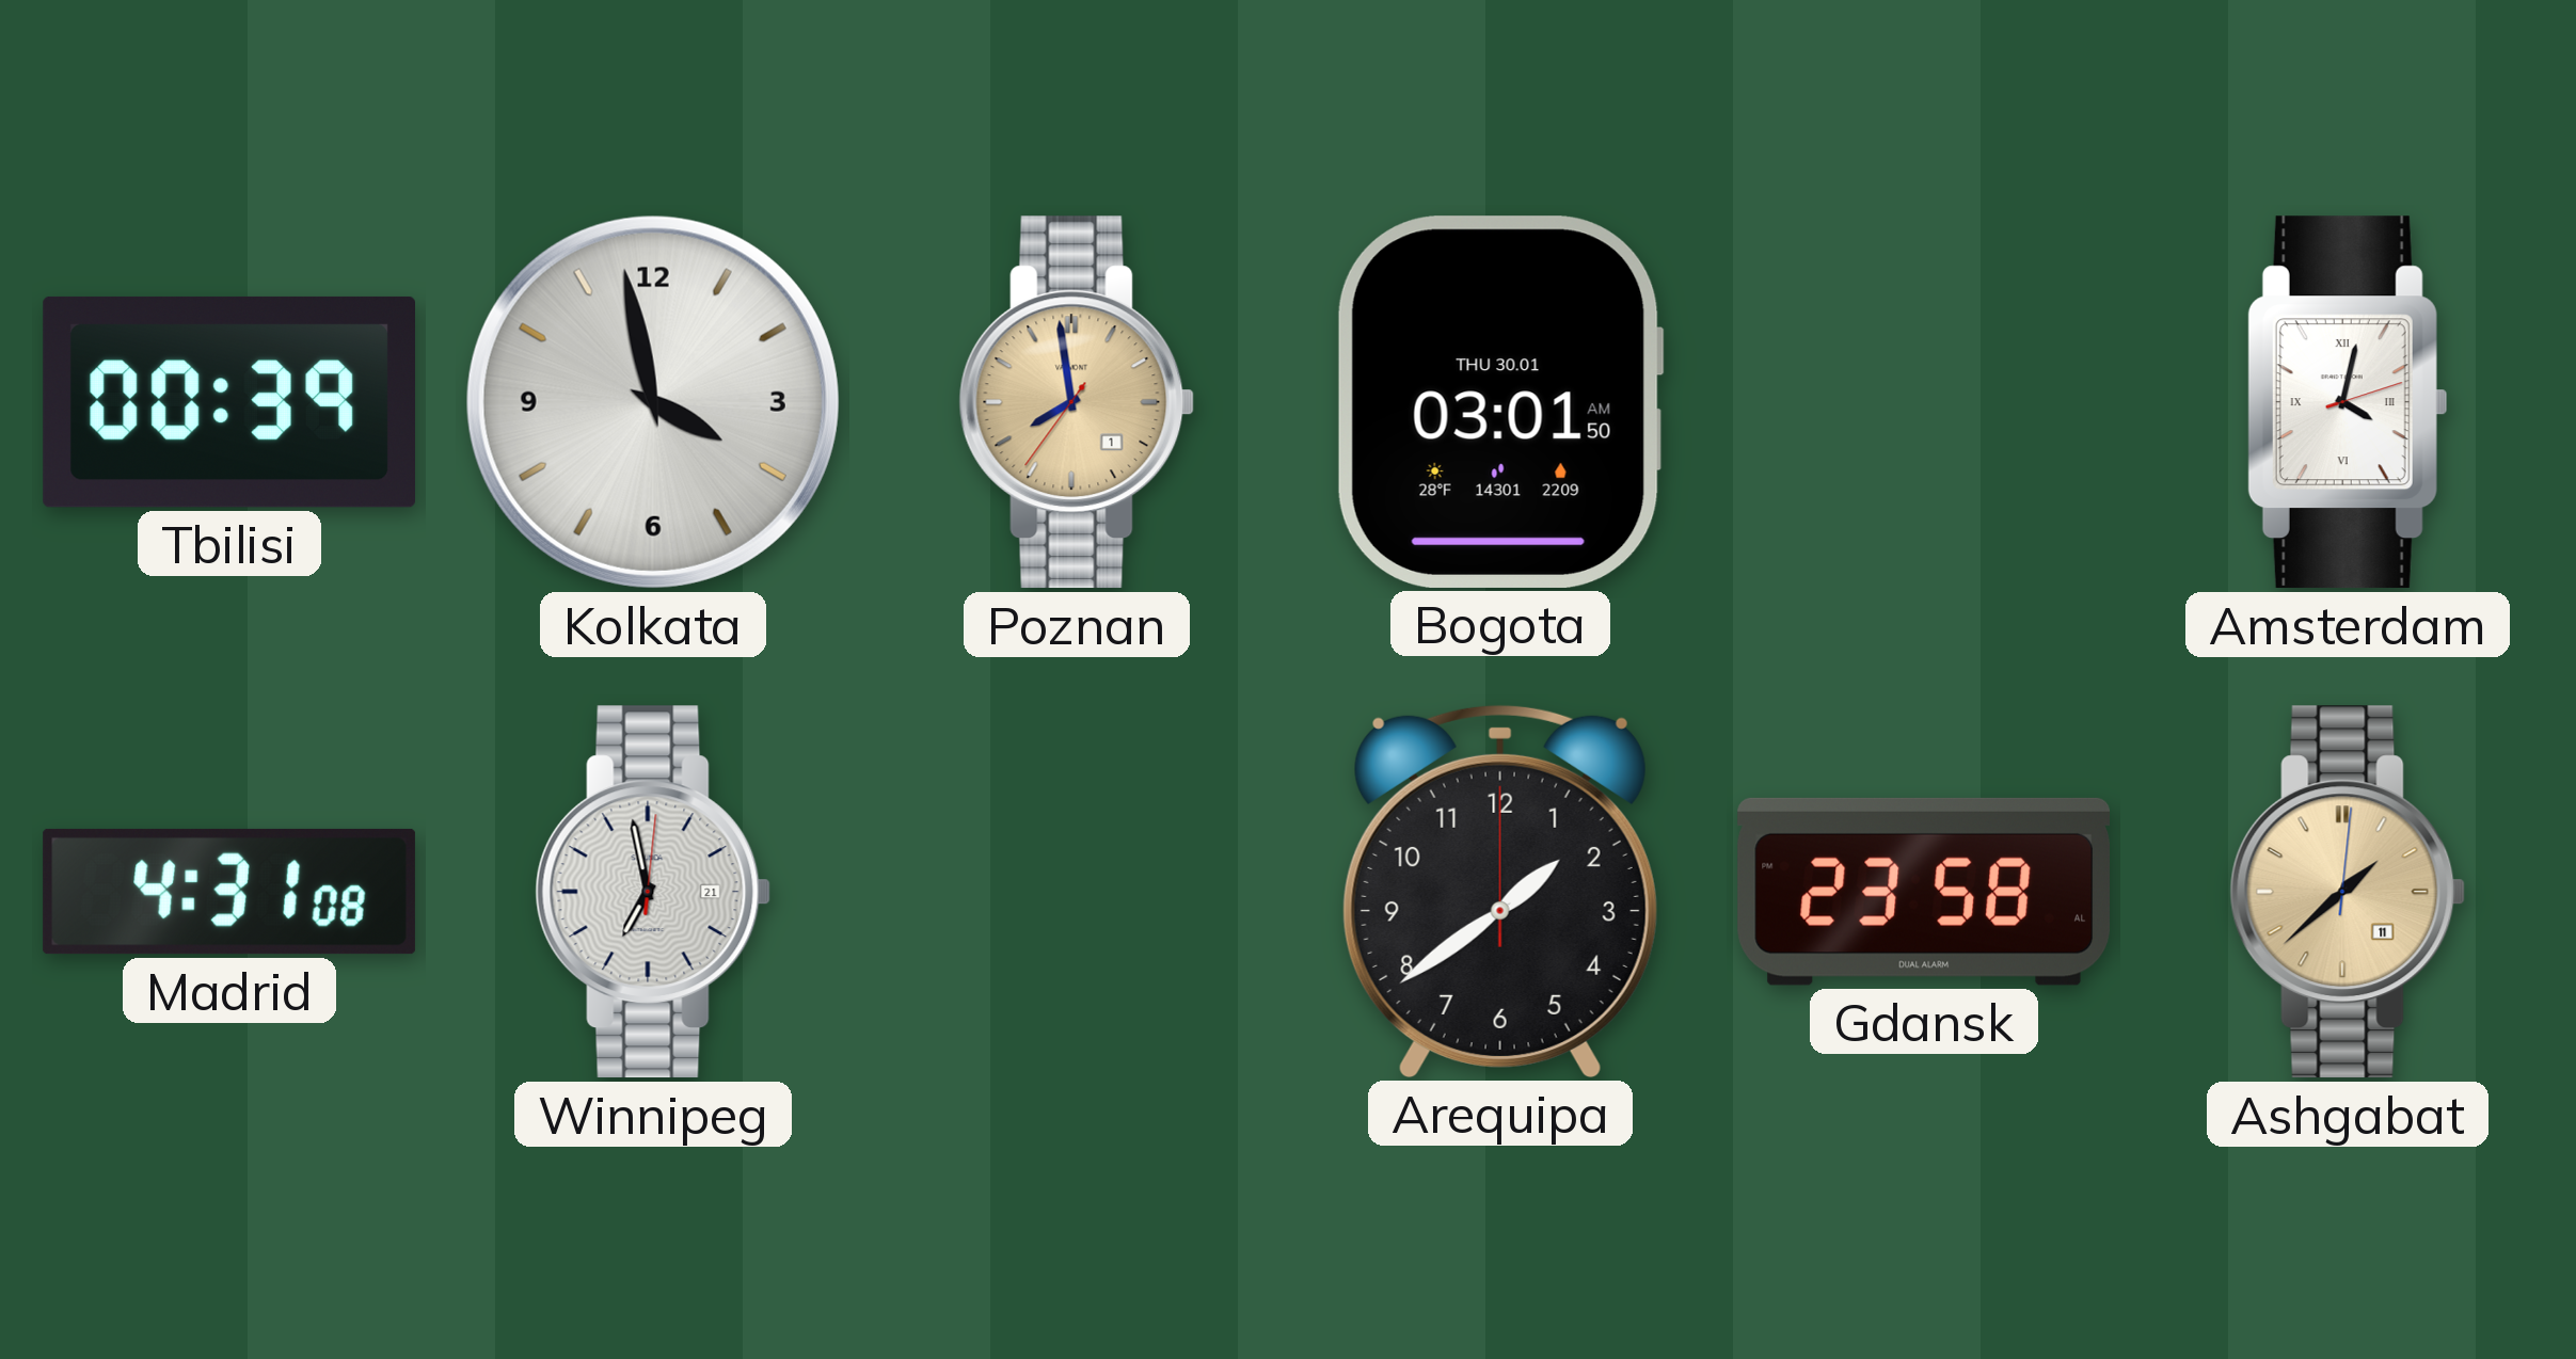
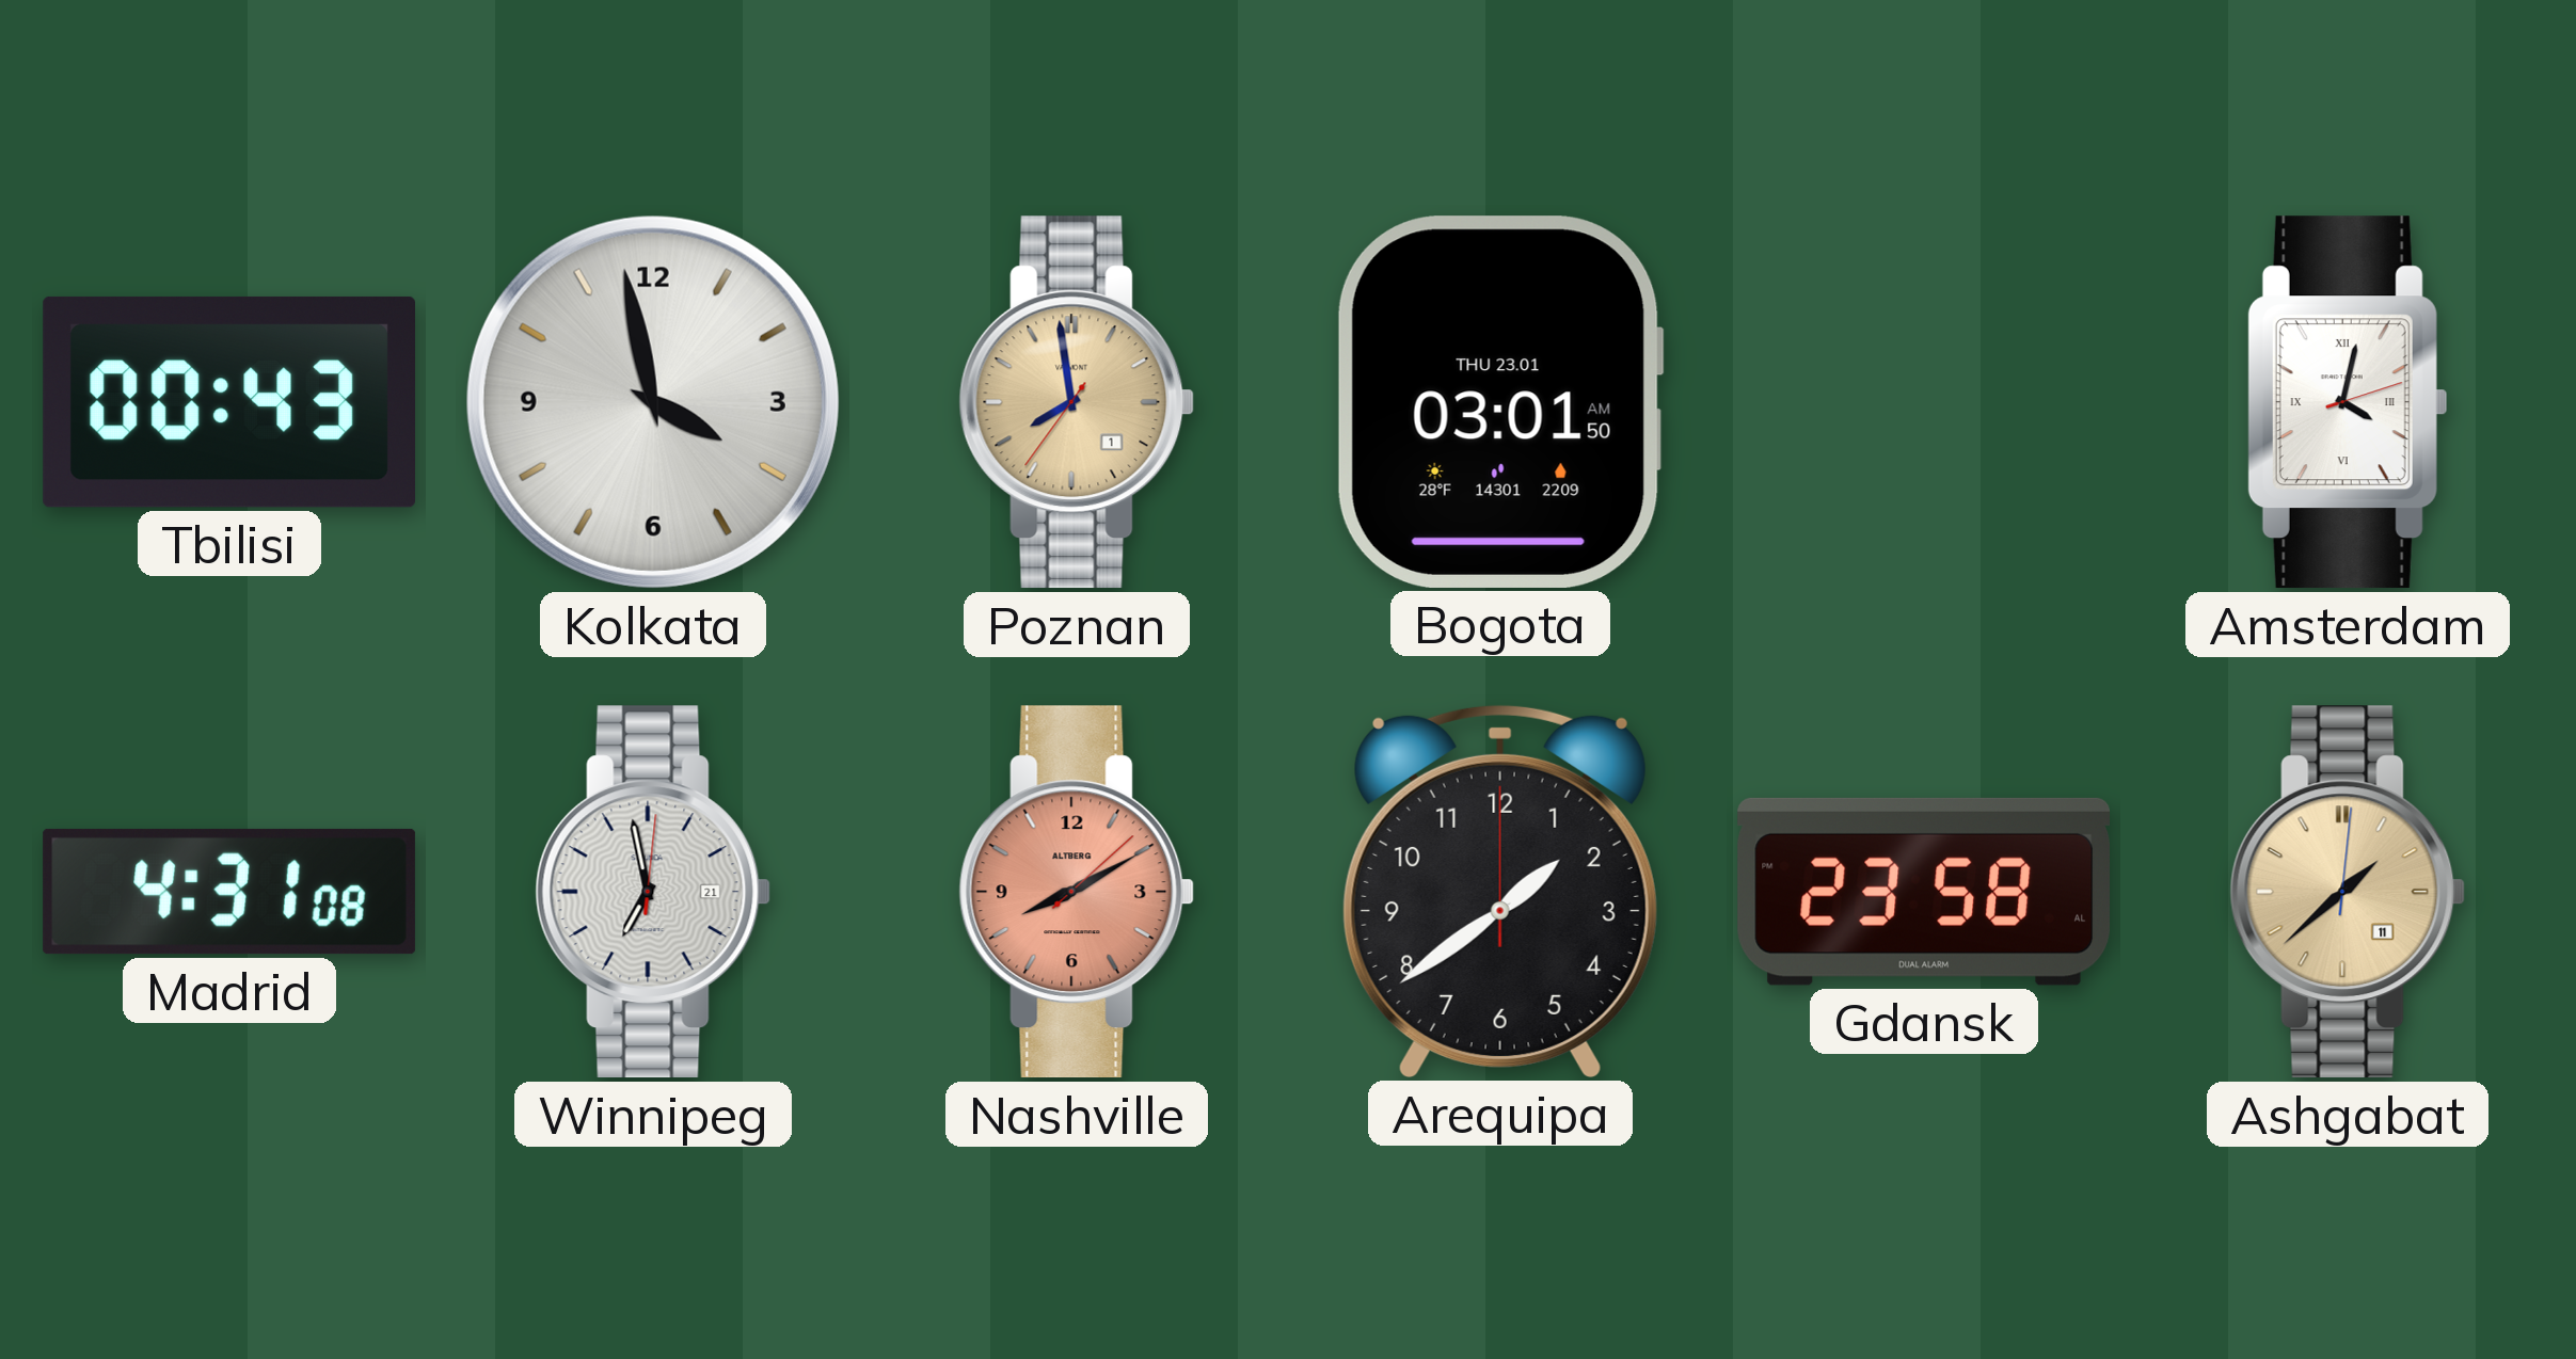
Tbilisi: 00:39 -> 00:43 (228, 402)
Bogota date: THU 30.01 -> THU 23.01 (1500, 402)
Nashville: none -> 8:10 (1077, 892)
